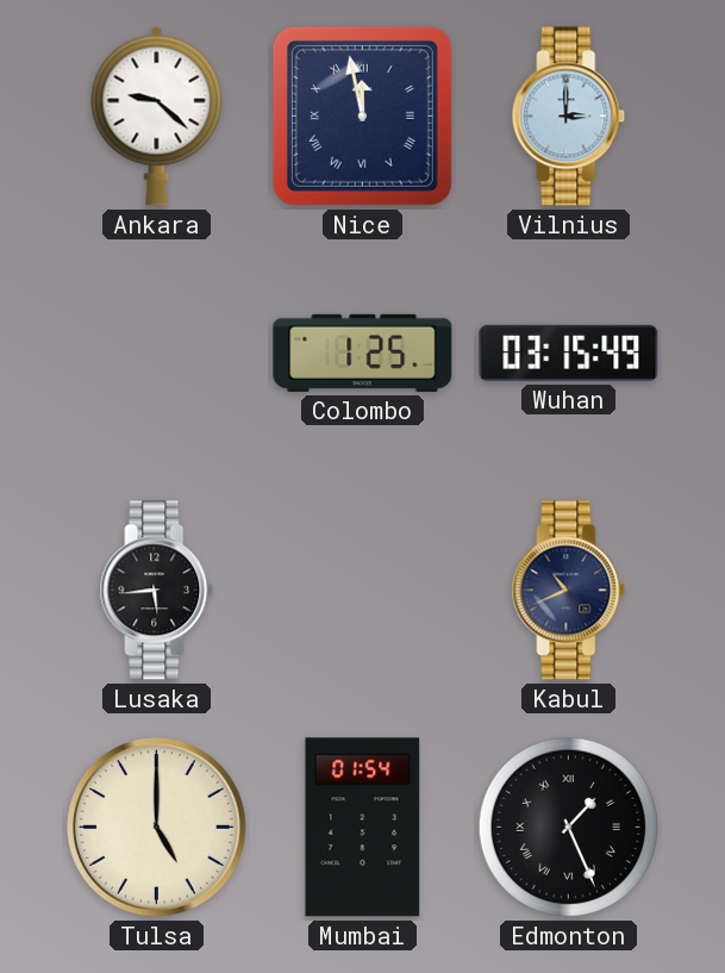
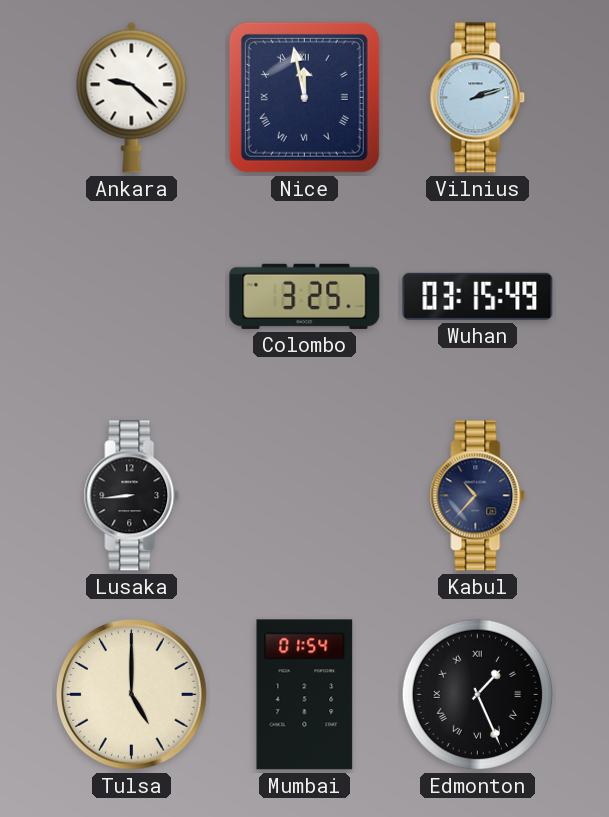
Vilnius: 3:00 -> 2:12 (478, 98)
Colombo: 1:25 -> 3:25 (305, 296)
Lusaka: 5:44 -> 8:44 (132, 496)
Kabul: 10:41 -> 10:37 (478, 496)
